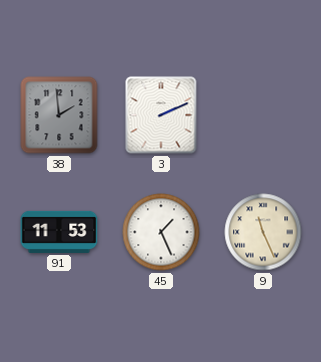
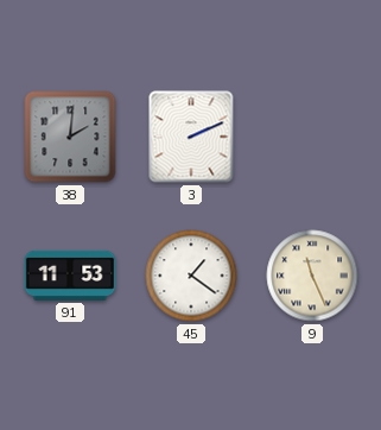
38: 1:59 -> 2:01 (70, 137)
45: 1:26 -> 1:21 (191, 276)
